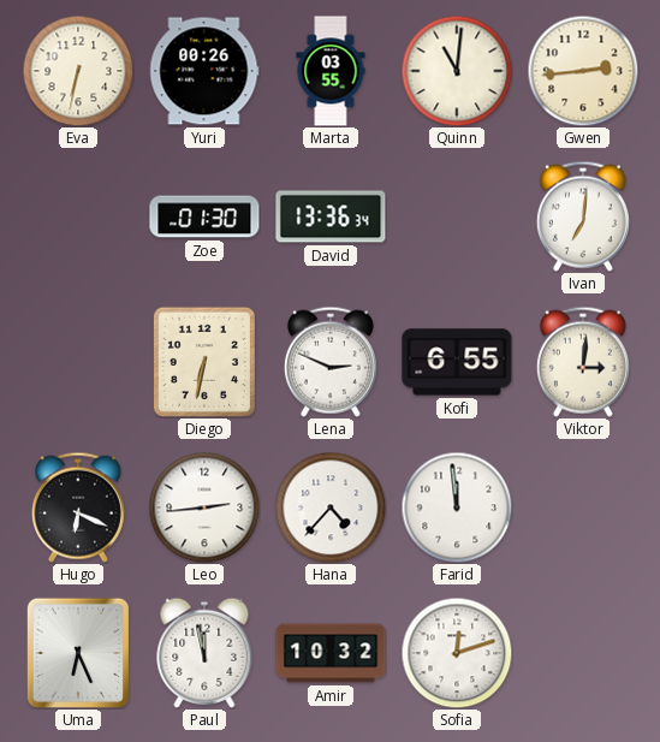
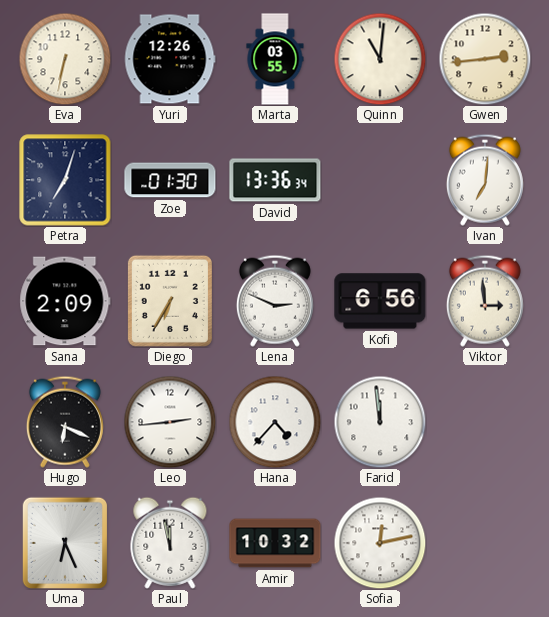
Yuri: 00:26 -> 12:26 (170, 59)
Petra: none -> 7:03 (65, 180)
Sana: none -> 2:09 (65, 301)
Diego: 6:32 -> 6:35 (170, 301)
Kofi: 6:55 -> 6:56 (380, 301)
Viktor: 3:01 -> 2:59 (485, 301)
Sofia: 12:12 -> 12:13 (380, 543)
